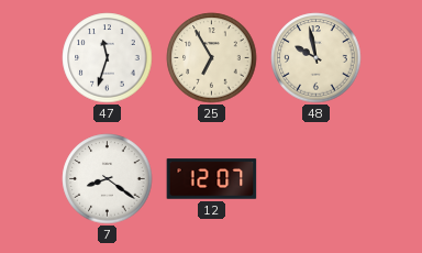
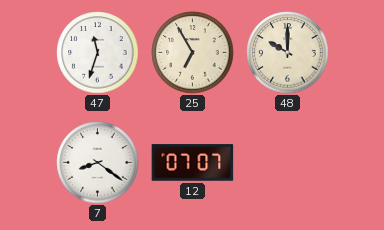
48: 9:58 -> 10:00 (288, 53)
12: 12:07 -> 07:07 (193, 163)
